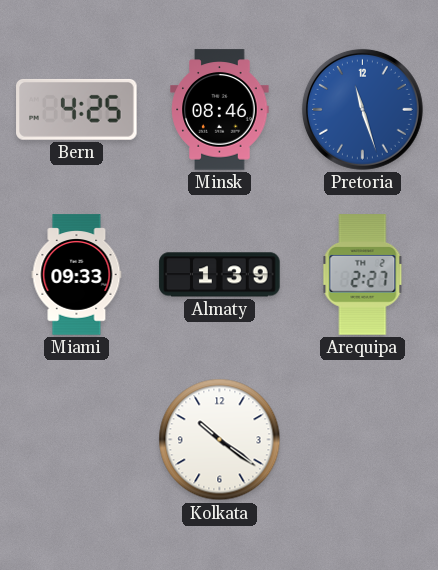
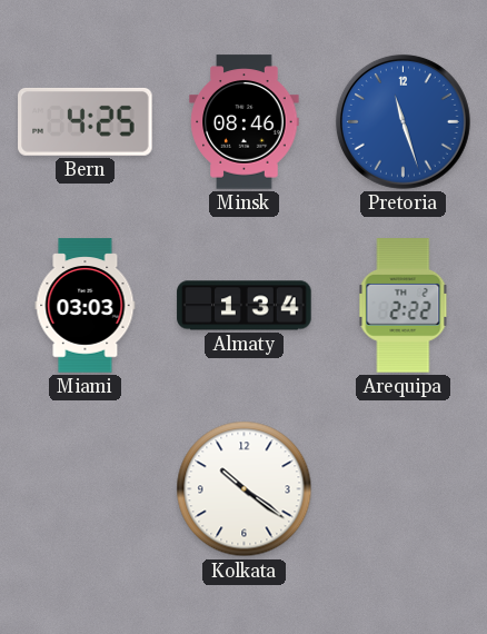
Miami: 09:33 -> 03:03 (86, 306)
Almaty: 1:39 -> 1:34 (245, 306)
Arequipa: 2:27 -> 2:22 (404, 306)
